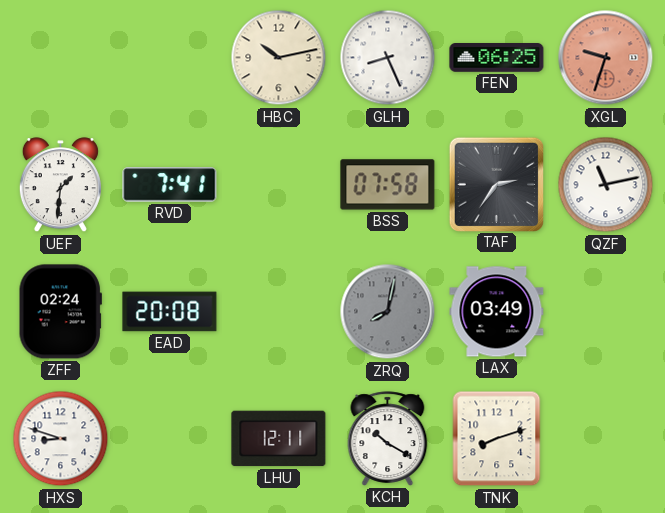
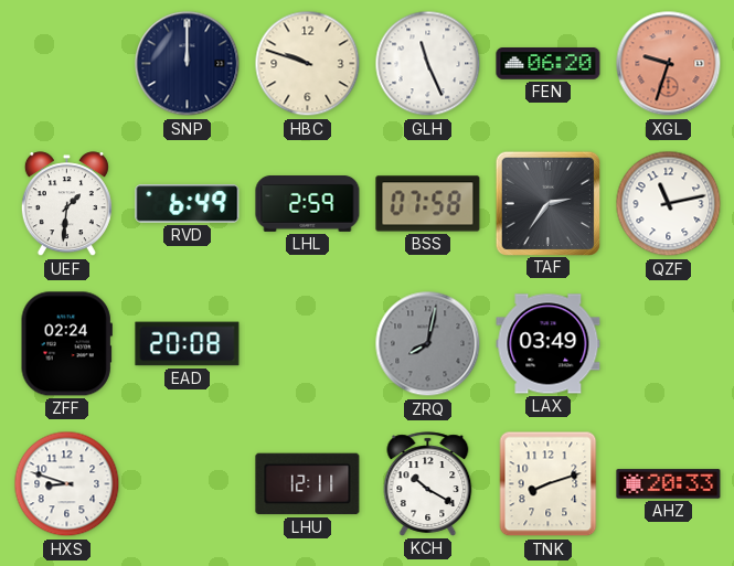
SNP: none -> 12:00 (188, 64)
HBC: 10:13 -> 9:48 (308, 64)
GLH: 8:26 -> 11:26 (428, 64)
FEN: 06:25 -> 06:20 (549, 64)
RVD: 7:41 -> 6:49 (188, 204)
LHL: none -> 2:59 (308, 204)
AHZ: none -> 20:33 (669, 484)
